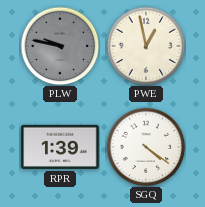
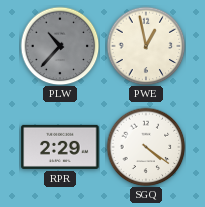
PLW: 9:47 -> 10:37 (60, 46)
RPR: 1:39 -> 2:29 (60, 147)
